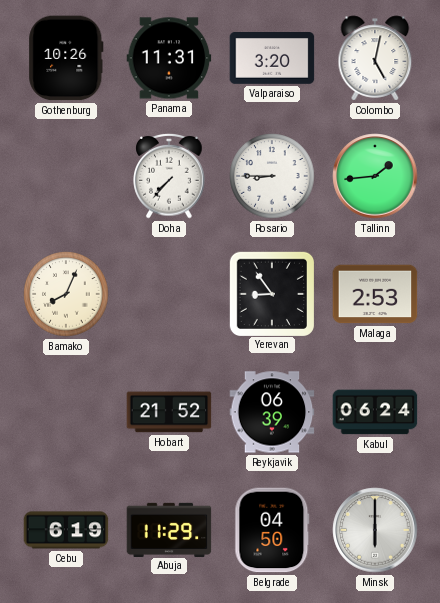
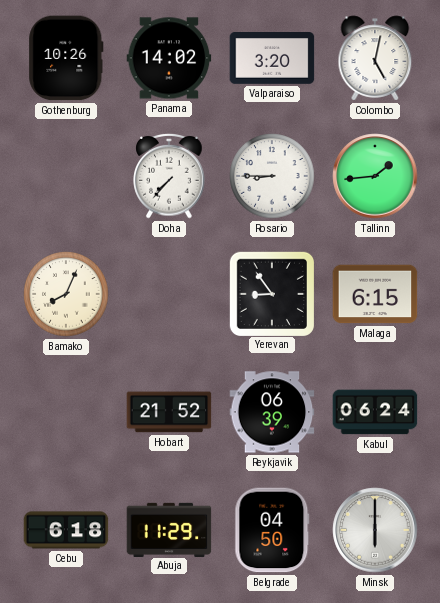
Panama: 11:31 -> 14:02 (169, 58)
Malaga: 2:53 -> 6:15 (375, 294)
Cebu: 6:19 -> 6:18 (66, 530)
